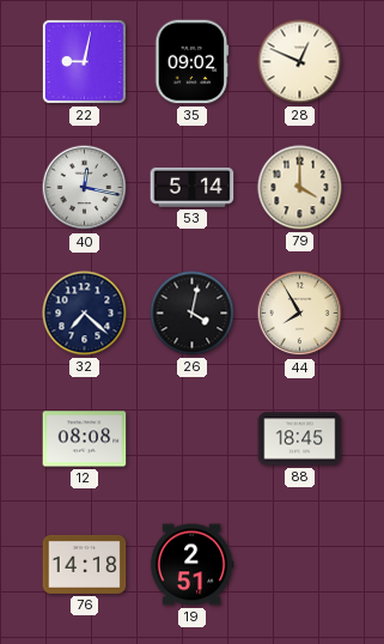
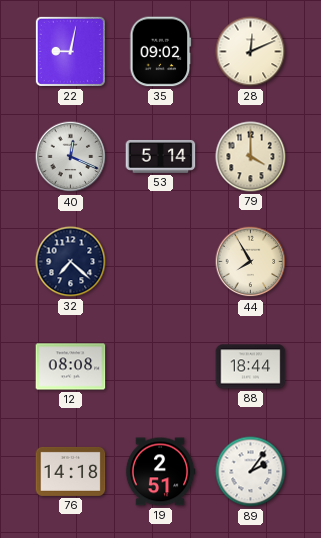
28: 12:49 -> 12:11 (251, 52)
40: 12:17 -> 12:19 (71, 157)
26: 4:02 -> none (193, 314)
88: 18:45 -> 18:44 (251, 367)
89: none -> 2:06 (251, 472)
